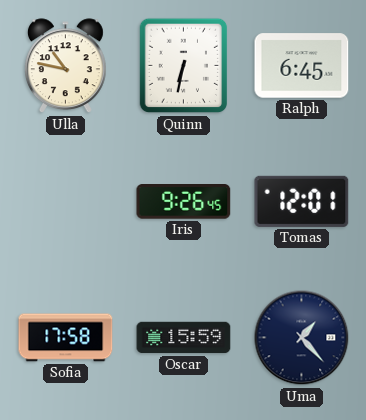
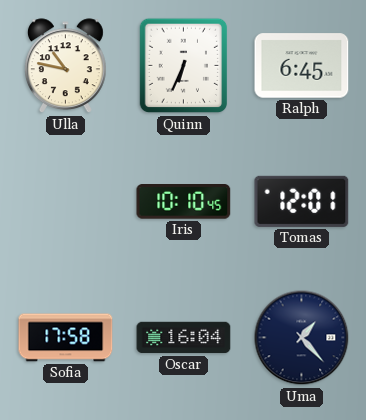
Quinn: 6:32 -> 6:34 (184, 66)
Iris: 9:26 -> 10:10 (184, 202)
Oscar: 15:59 -> 16:04 (184, 338)
